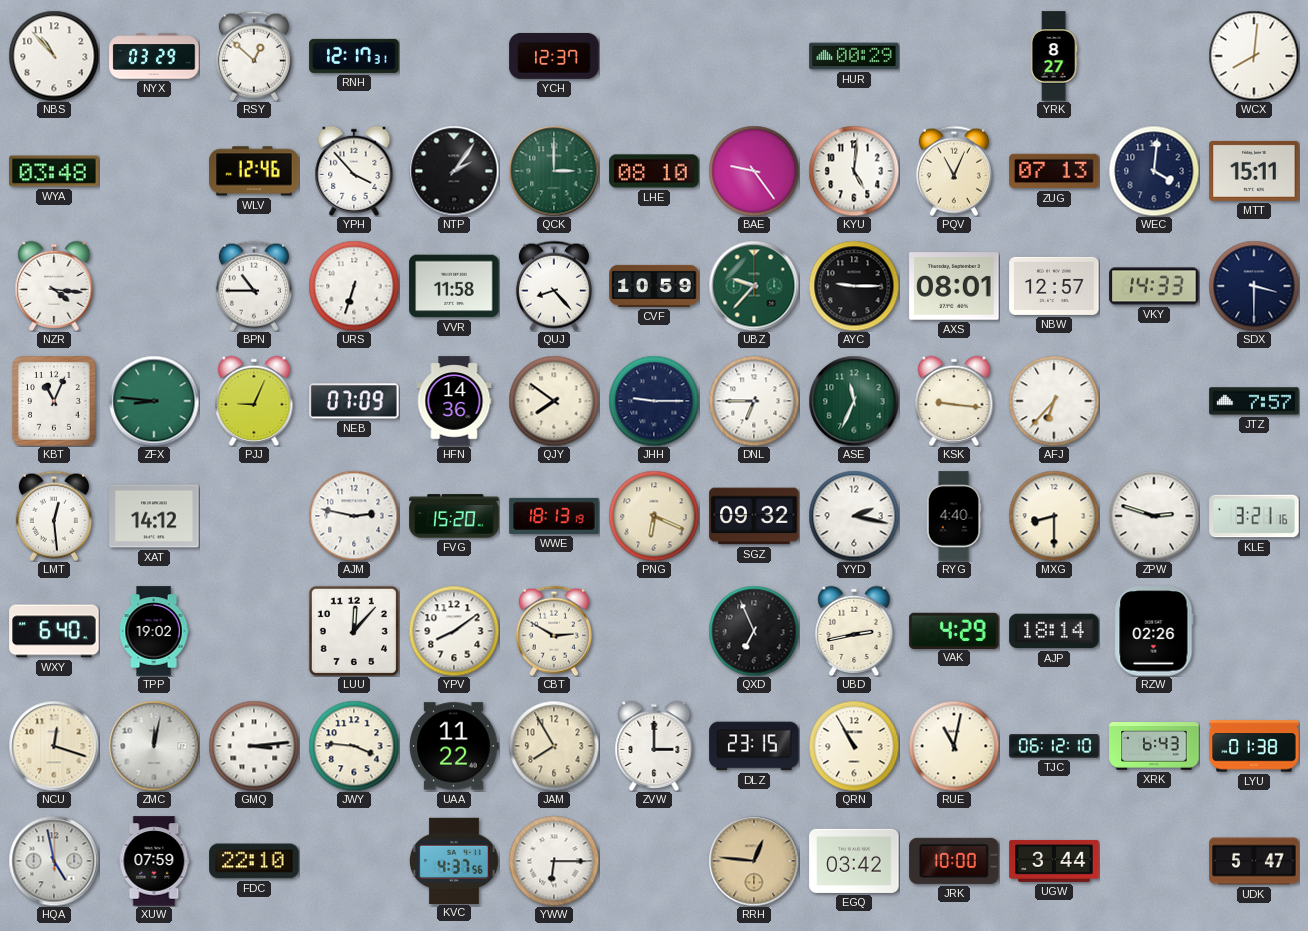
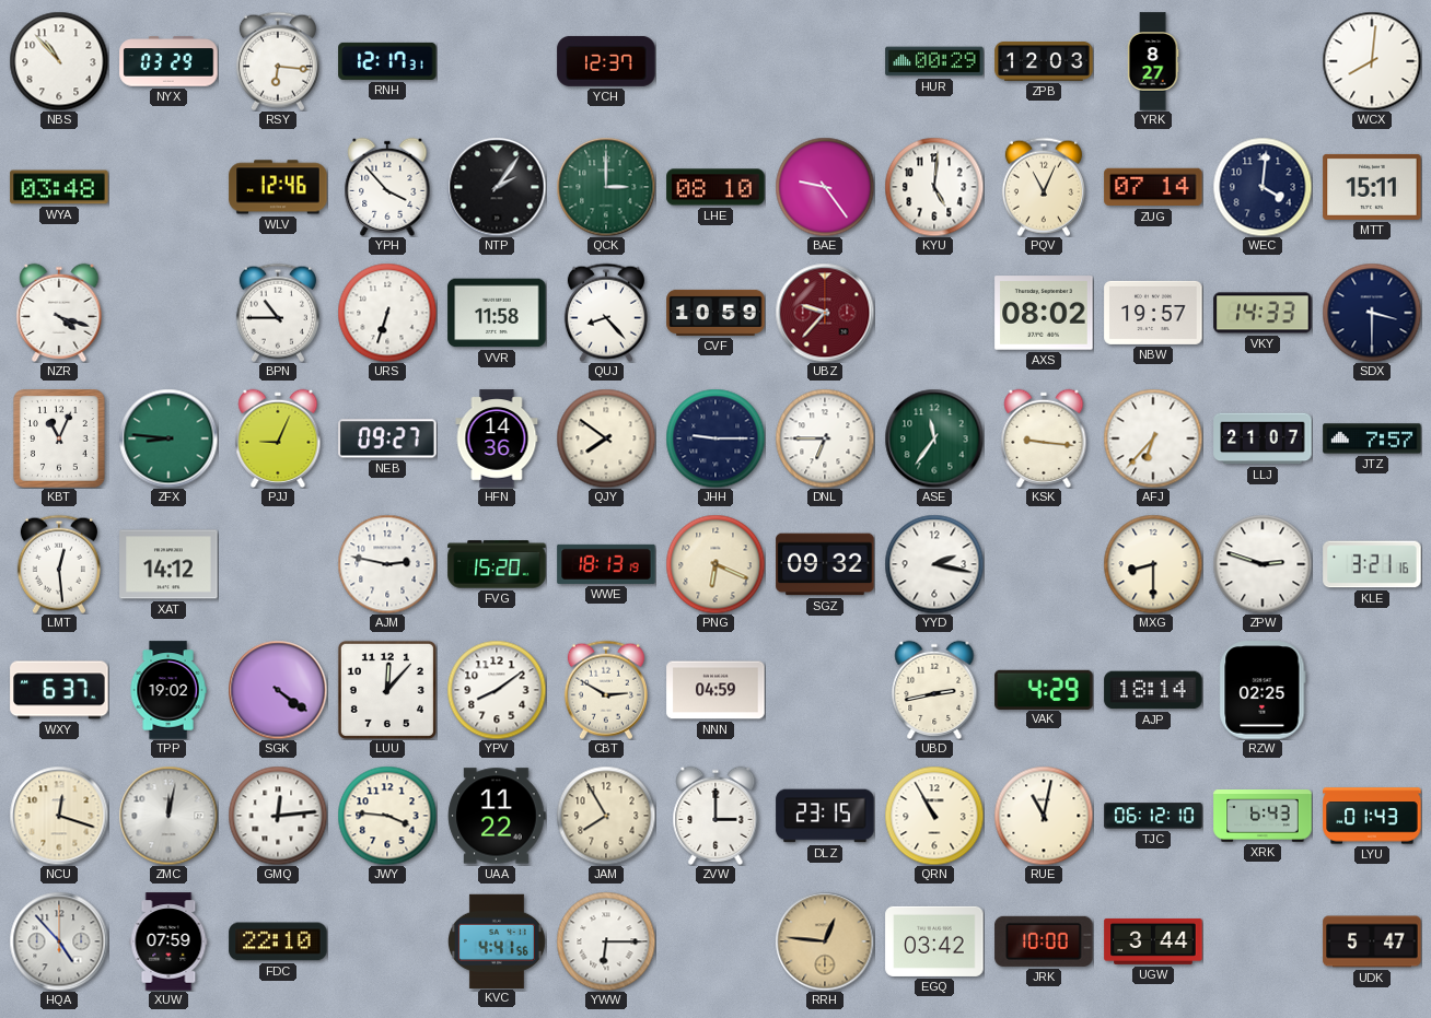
RSY: 12:52 -> 6:16 (278, 61)
ZPB: none -> 12:03 (1044, 61)
ZUG: 07:13 -> 07:14 (1153, 187)
NZR: 4:16 -> 4:18 (59, 313)
UBZ dial: green -> burgundy (825, 313)
AYC: 9:15 -> none (854, 286)
AXS: 08:01 -> 08:02 (1044, 313)
NBW: 12:57 -> 19:57 (1153, 313)
NEB: 07:09 -> 09:27 (387, 438)
ASE: 11:34 -> 11:36 (934, 438)
LLJ: none -> 21:07 (1263, 438)
RYG: 4:40 -> none (954, 516)
WXY: 6:40 -> 6:37 (59, 690)
SGK: none -> 4:21 (278, 690)
NNN: none -> 04:59 (715, 690)
QXD: 6:56 -> none (754, 631)
RZW: 02:26 -> 02:25 (1263, 690)
GMQ: 3:14 -> 12:14 (278, 816)
LYU: 01:38 -> 01:43 (1372, 816)
HQA: 4:58 -> 4:53 (59, 941)
KVC: 4:37 -> 4:41 (497, 940)
